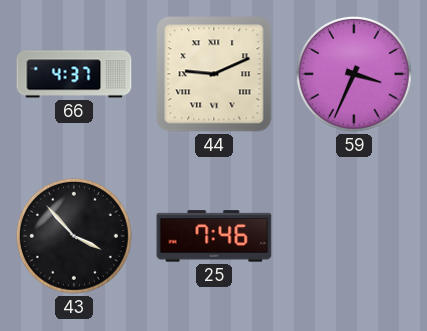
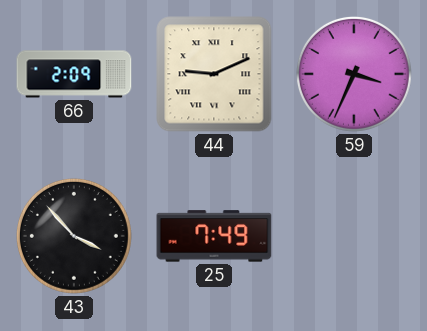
66: 4:37 -> 2:09 (74, 74)
25: 7:46 -> 7:49 (214, 236)
